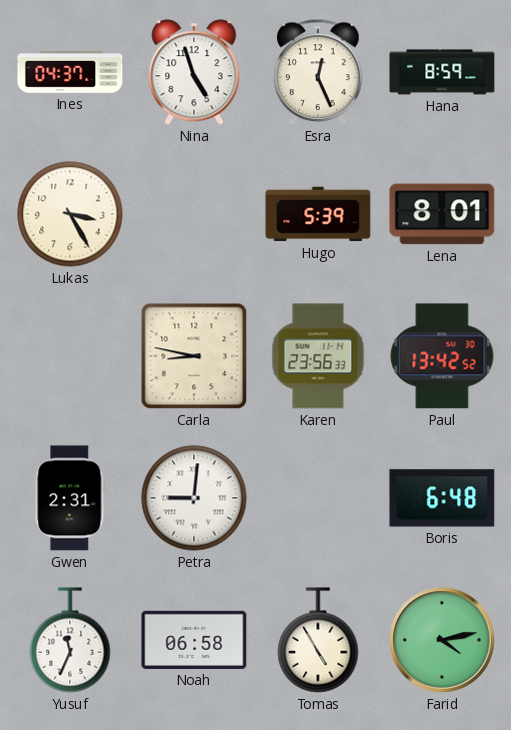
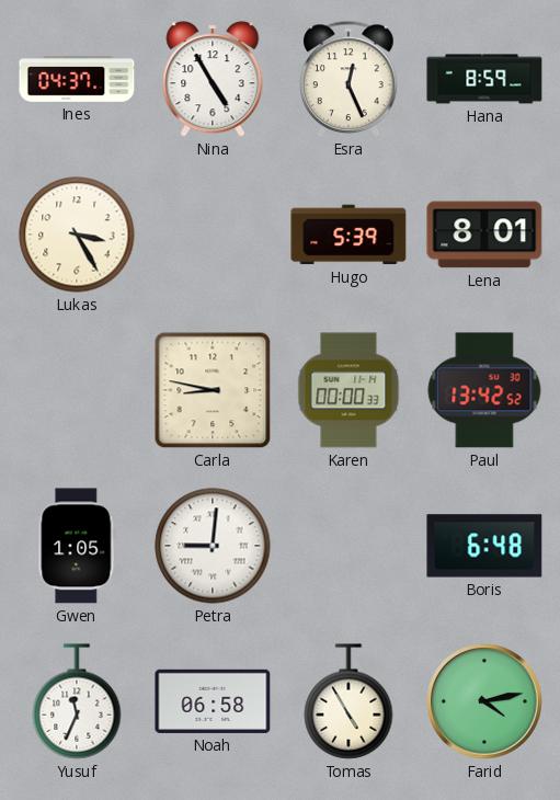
Nina: 4:57 -> 4:55 (213, 79)
Karen: 23:56 -> 00:00 (348, 390)
Gwen: 2:31 -> 1:05 (77, 546)
